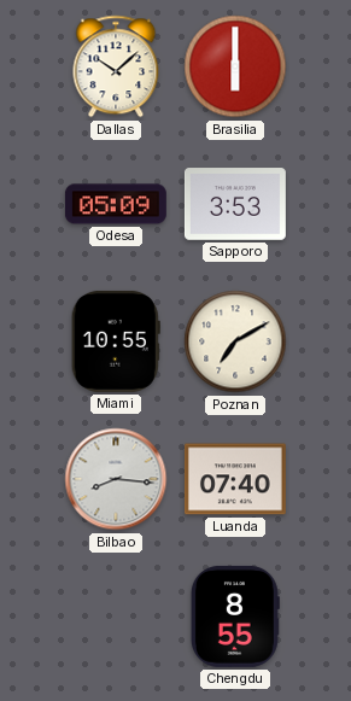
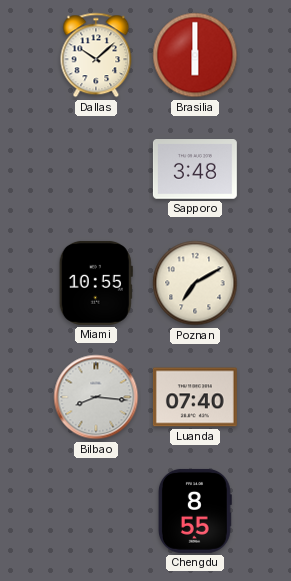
Odesa: 05:09 -> none (116, 204)
Sapporo: 3:53 -> 3:48 (195, 169)
